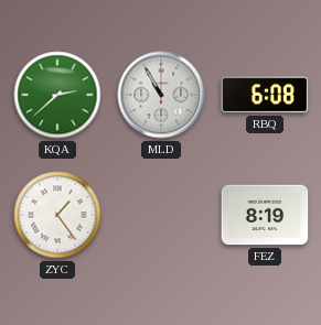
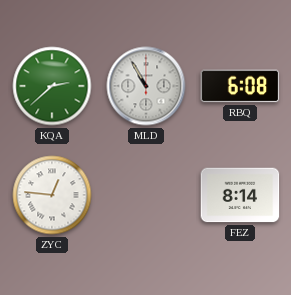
ZYC: 1:24 -> 12:46 (52, 195)
FEZ: 8:19 -> 8:14 (240, 195)
